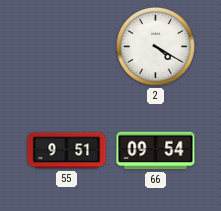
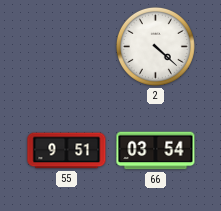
2: 4:20 -> 4:22 (155, 46)
66: 09:54 -> 03:54 (156, 151)
